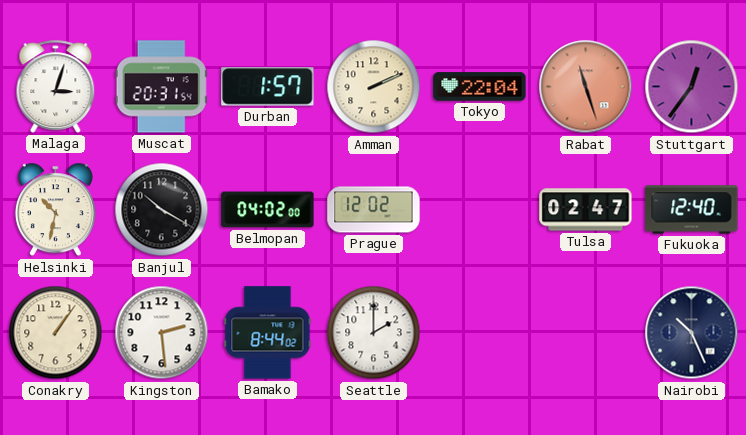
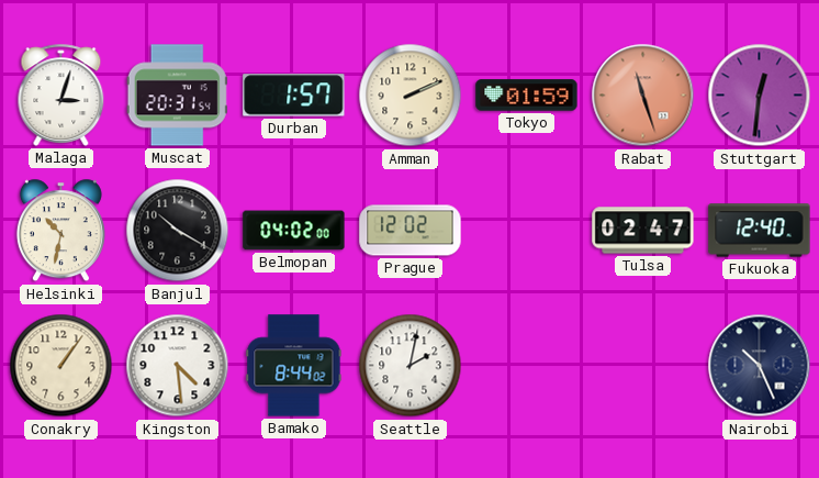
Tokyo: 22:04 -> 01:59 (527, 96)
Stuttgart: 12:36 -> 12:31 (760, 96)
Kingston: 2:29 -> 4:29 (178, 366)
Seattle: 2:00 -> 2:02 (411, 366)
